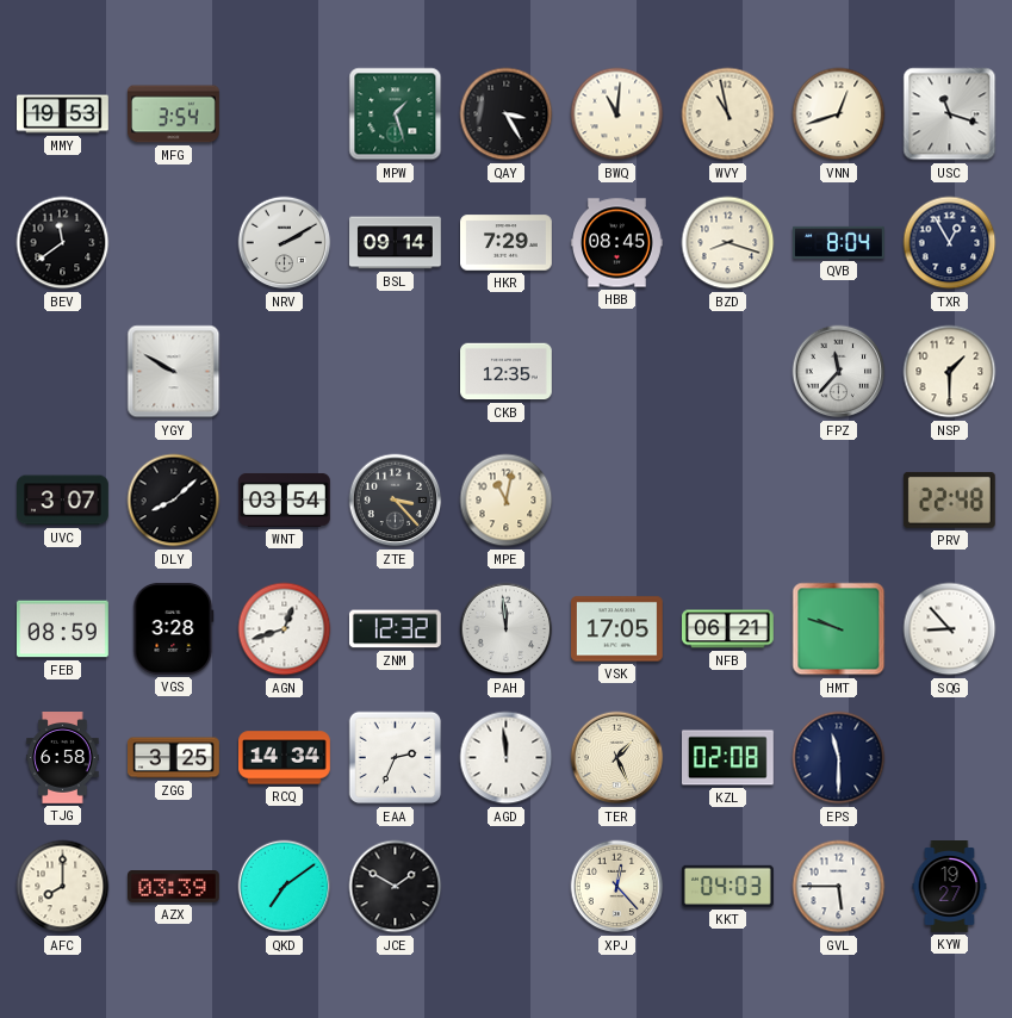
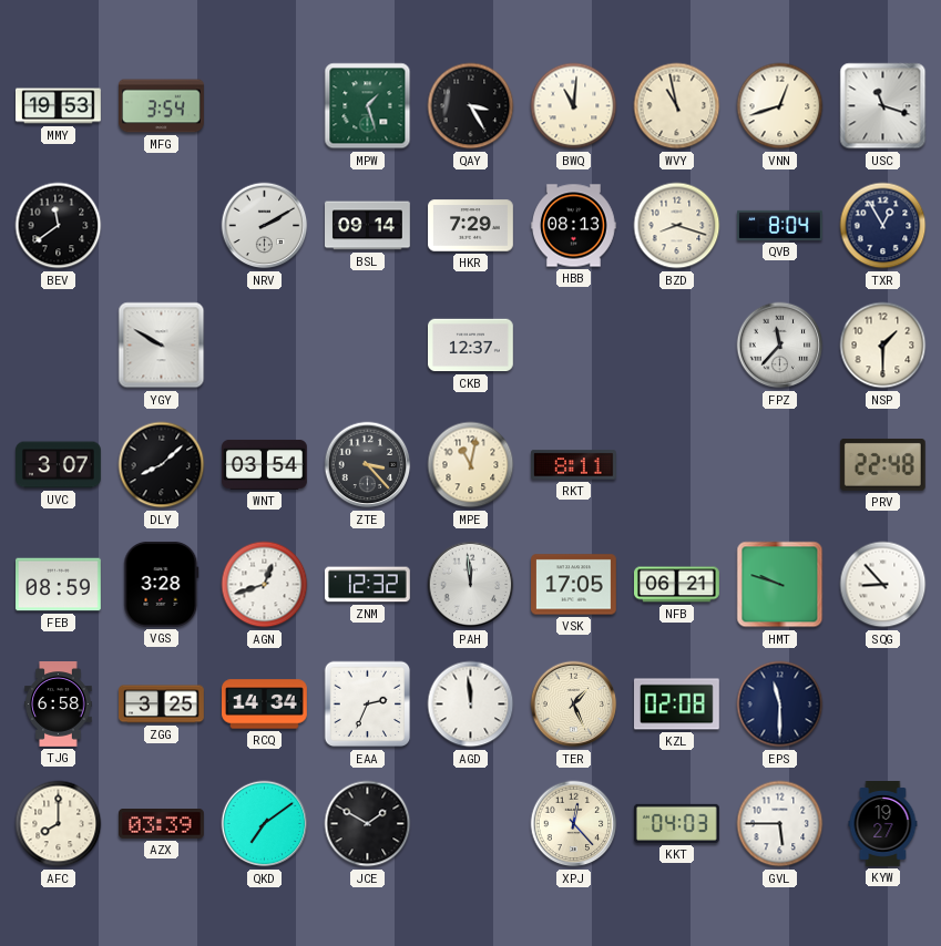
HBB: 08:45 -> 08:13 (574, 226)
CKB: 12:35 -> 12:37 (471, 346)
RKT: none -> 8:11 (574, 465)
